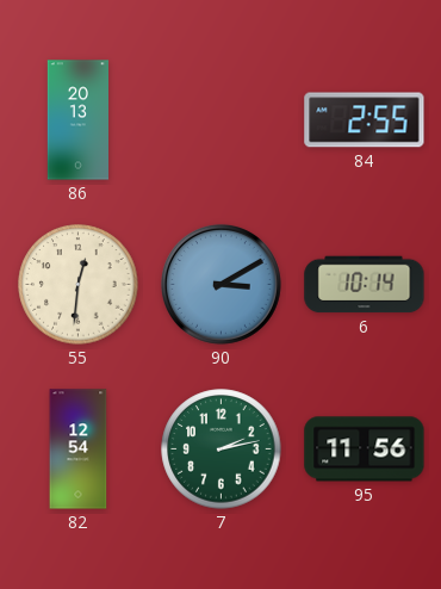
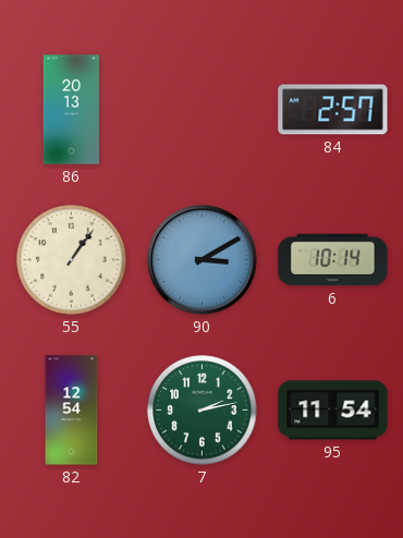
84: 2:55 -> 2:57 (333, 110)
55: 12:31 -> 1:06 (72, 260)
95: 11:56 -> 11:54 (333, 411)
